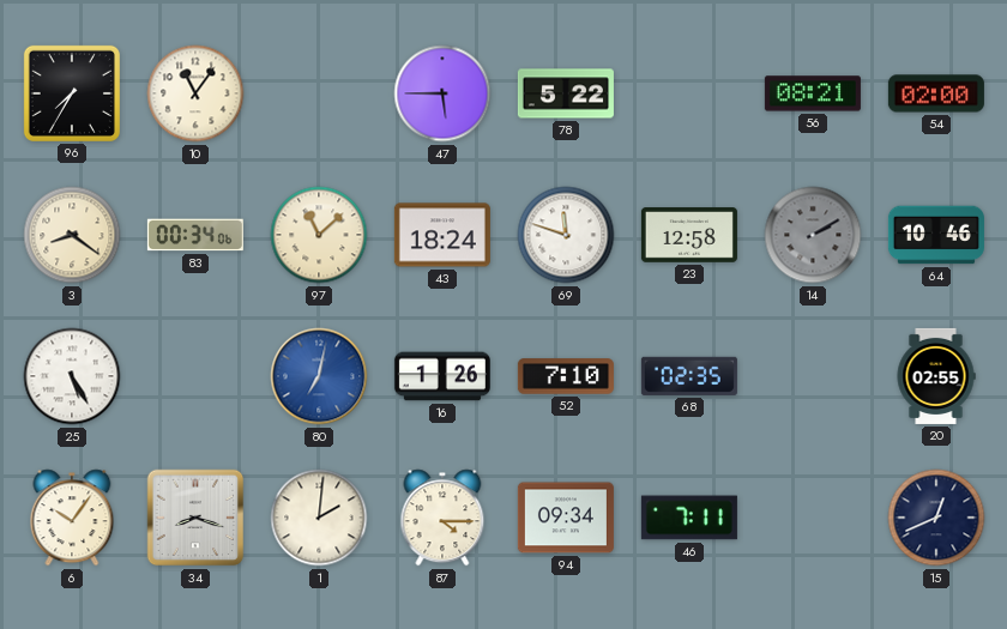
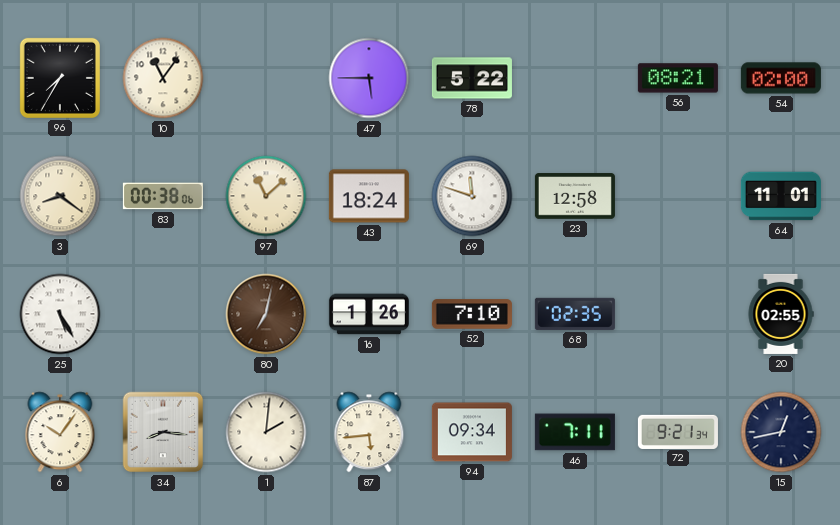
83: 00:34 -> 00:38 (163, 196)
14: 2:10 -> none (813, 235)
64: 10:46 -> 11:01 (781, 196)
80 dial: blue -> brown (266, 314)
34: 8:18 -> 8:16 (163, 432)
87: 4:15 -> 5:44 (369, 432)
72: none -> 9:21 (678, 431)
15: 12:41 -> 12:43 (781, 432)
